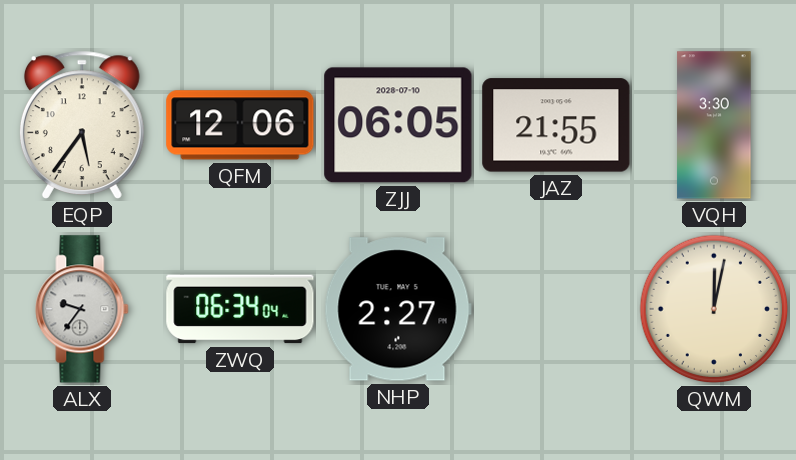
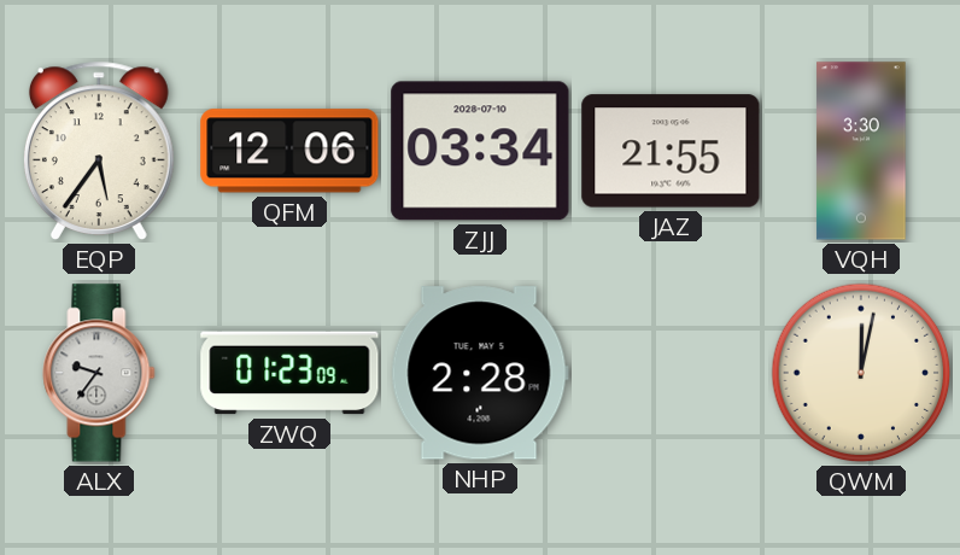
ZJJ: 06:05 -> 03:34 (480, 151)
ZWQ: 06:34 -> 01:23 (289, 373)
NHP: 2:27 -> 2:28 (480, 373)
